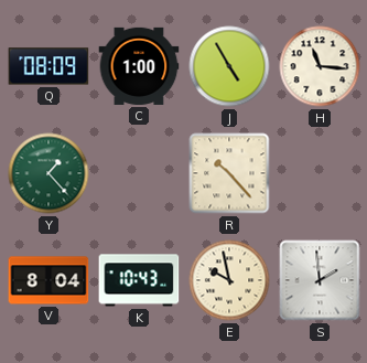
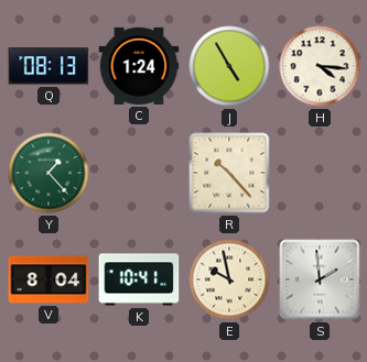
Q: 08:09 -> 08:13 (48, 66)
C: 1:00 -> 1:24 (139, 66)
H: 11:16 -> 4:16 (320, 66)
K: 10:43 -> 10:41 (139, 279)
